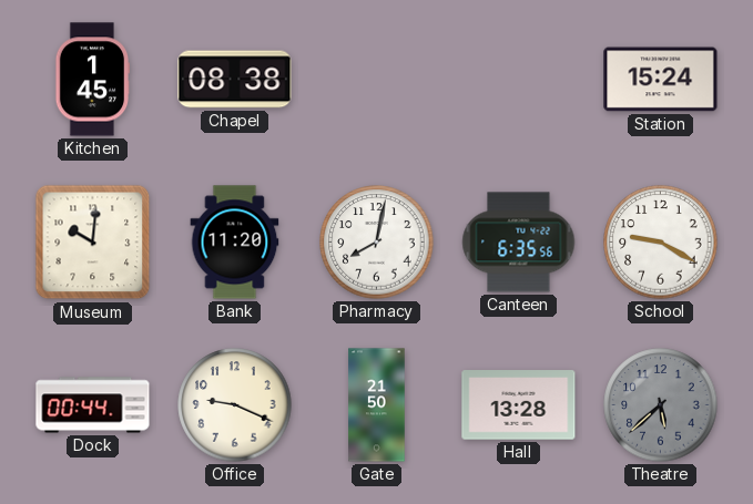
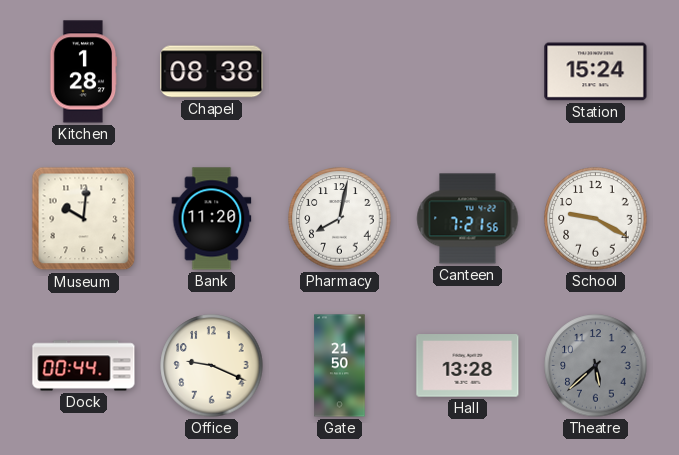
Kitchen: 1:45 -> 1:28 (83, 72)
Canteen: 6:35 -> 7:21 (468, 219)
